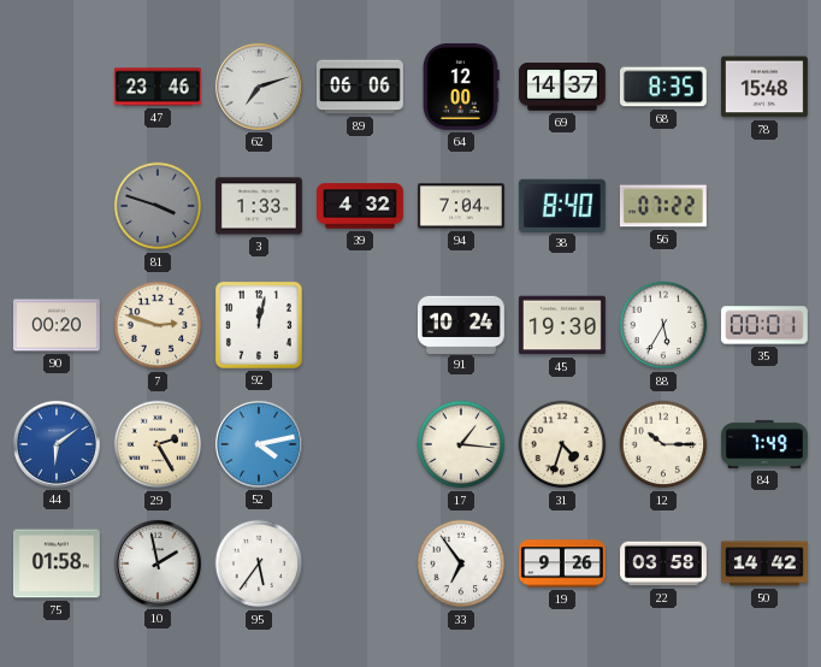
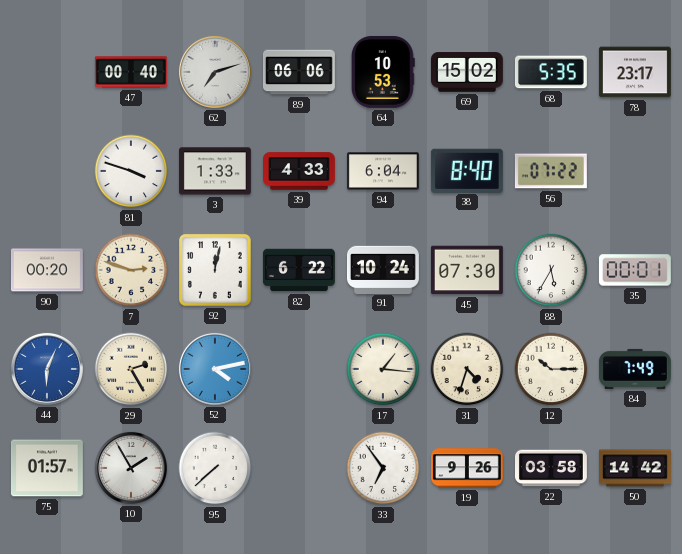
47: 23:46 -> 00:40 (131, 72)
64: 12:00 -> 10:53 (383, 72)
69: 14:37 -> 15:02 (467, 72)
68: 8:35 -> 5:35 (551, 72)
78: 15:48 -> 23:17 (635, 72)
81 dial: grey -> white (131, 171)
39: 4:32 -> 4:33 (300, 171)
94: 7:04 -> 6:04 (383, 171)
82: none -> 6:22 (299, 270)
45: 19:30 -> 07:30 (467, 270)
44: 6:09 -> 6:04 (47, 369)
75: 01:58 -> 01:57 (47, 468)
10: 1:58 -> 1:55 (131, 468)
95: 5:36 -> 7:38 (215, 468)
